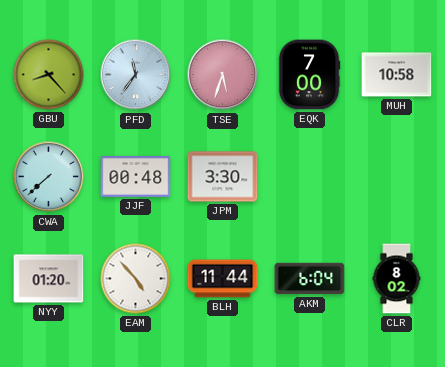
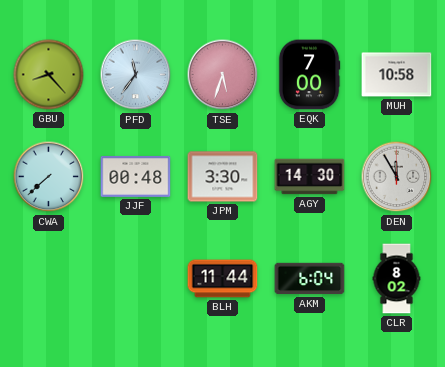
AGY: none -> 14:30 (310, 177)
DEN: none -> 11:55 (397, 177)
NYY: 01:20 -> none (49, 279)
EAM: 4:53 -> none (136, 279)
